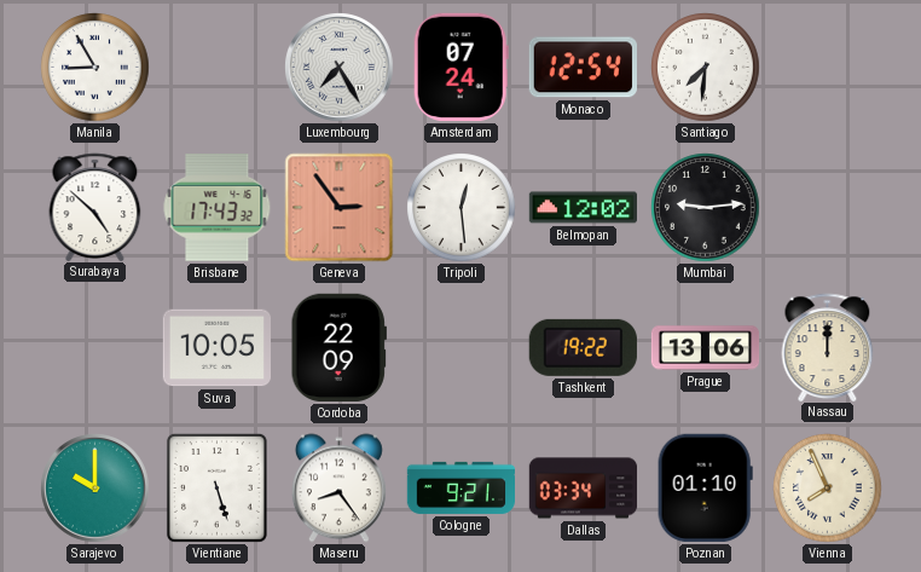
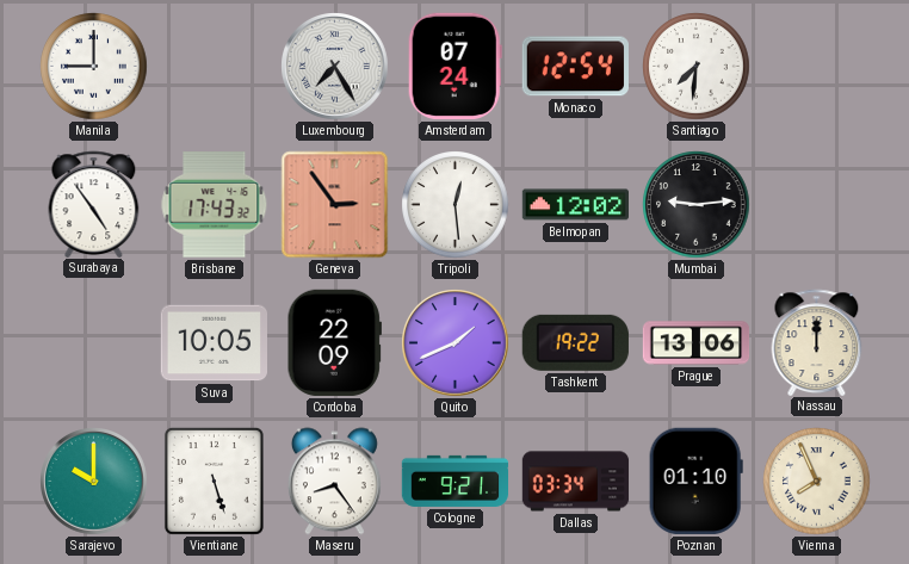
Manila: 8:55 -> 9:00 (94, 67)
Surabaya: 4:52 -> 4:54 (94, 204)
Quito: none -> 1:41 (456, 343)
